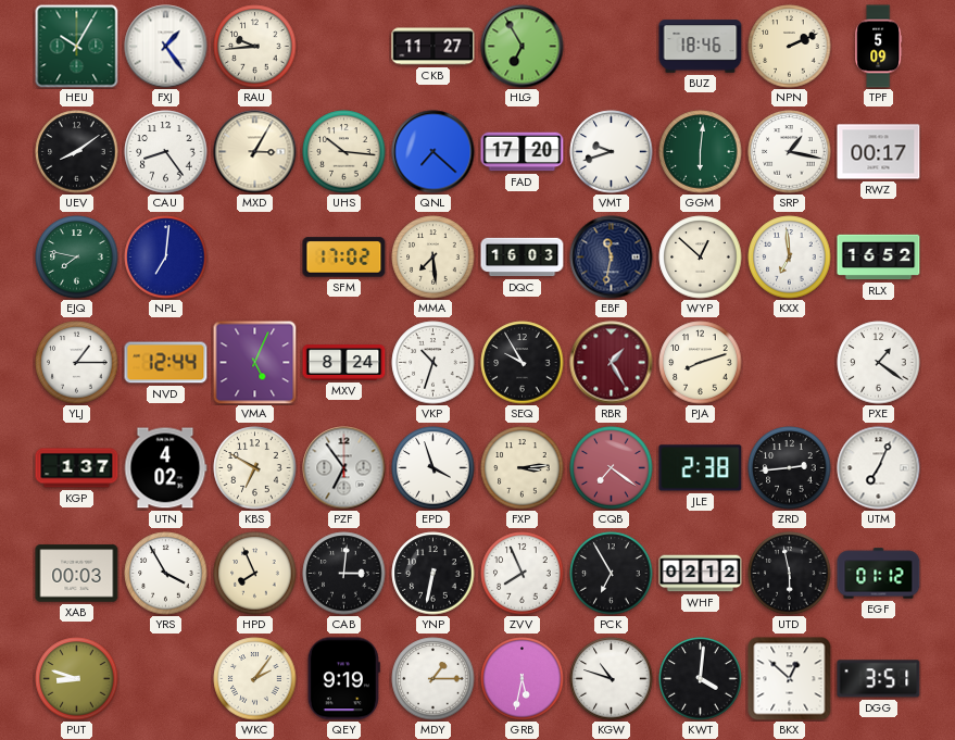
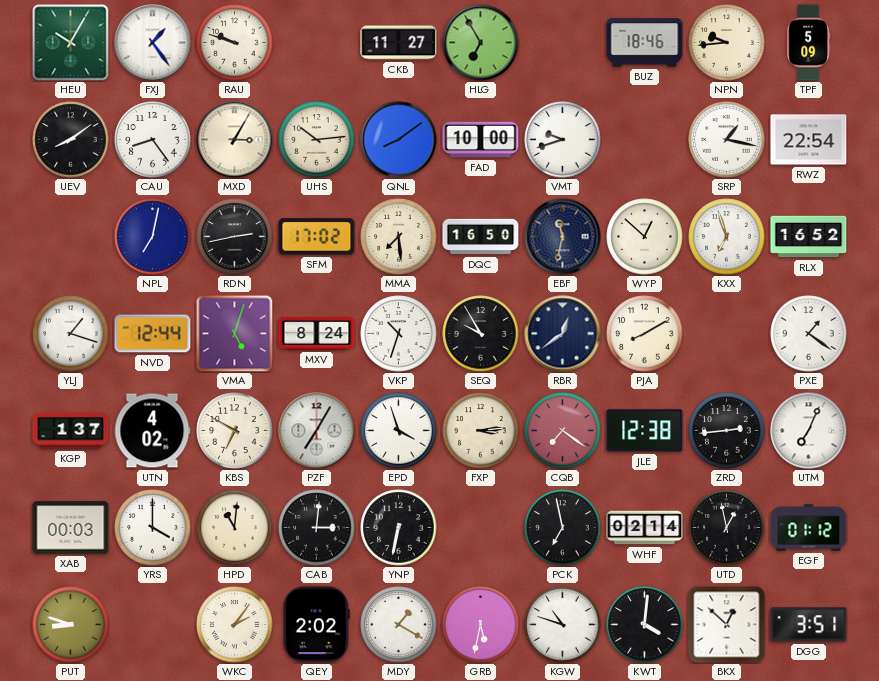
RAU: 9:44 -> 9:48 (235, 43)
NPN: 2:11 -> 9:44 (727, 43)
UHS: 10:16 -> 10:14 (317, 140)
QNL: 7:22 -> 8:09 (399, 140)
FAD: 17:20 -> 10:00 (481, 140)
GGM: 6:01 -> none (701, 152)
RWZ: 00:17 -> 22:54 (809, 140)
EJQ: 7:47 -> none (77, 258)
NPL: 7:01 -> 7:02 (153, 237)
RDN: none -> 2:43 (235, 237)
DQC: 16:03 -> 16:50 (481, 237)
KXX: 6:59 -> 6:57 (727, 237)
YLJ: 1:15 -> 1:18 (71, 334)
VMA: 5:04 -> 5:03 (234, 333)
RBR: 1:25 -> 12:39 (563, 334)
RBR dial: burgundy -> navy (563, 334)
PJA: 8:12 -> 8:10 (645, 334)
PZF: 6:54 -> 7:05 (317, 431)
JLE: 2:38 -> 12:38 (645, 431)
YRS: 3:55 -> 4:00 (153, 528)
HPD: 7:56 -> 11:01 (235, 528)
ZVV: 7:56 -> none (523, 574)
PCK: 6:55 -> 6:58 (563, 528)
WHF: 02:12 -> 02:14 (645, 528)
UTD: 5:58 -> 12:58 (727, 528)
QEY: 9:19 -> 2:02 (316, 625)
MDY: 1:15 -> 1:20 (399, 625)
